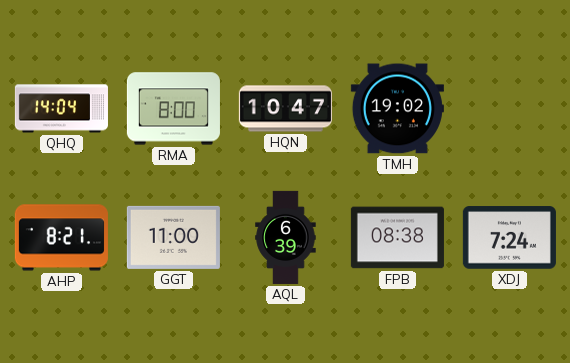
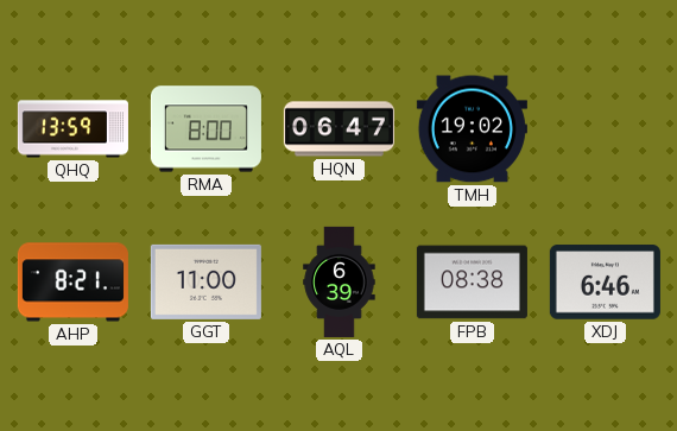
QHQ: 14:04 -> 13:59 (72, 129)
HQN: 10:47 -> 06:47 (338, 129)
XDJ: 7:24 -> 6:46 (605, 283)
